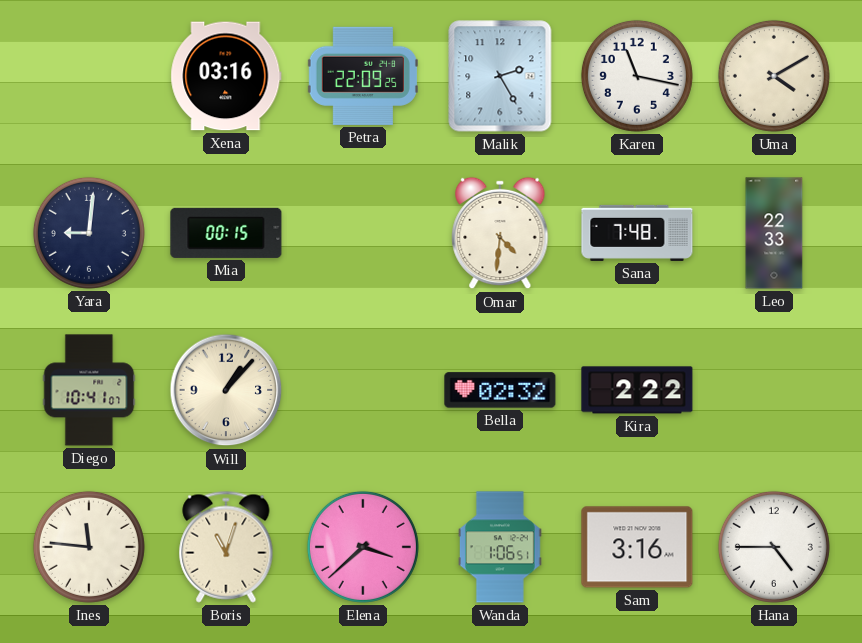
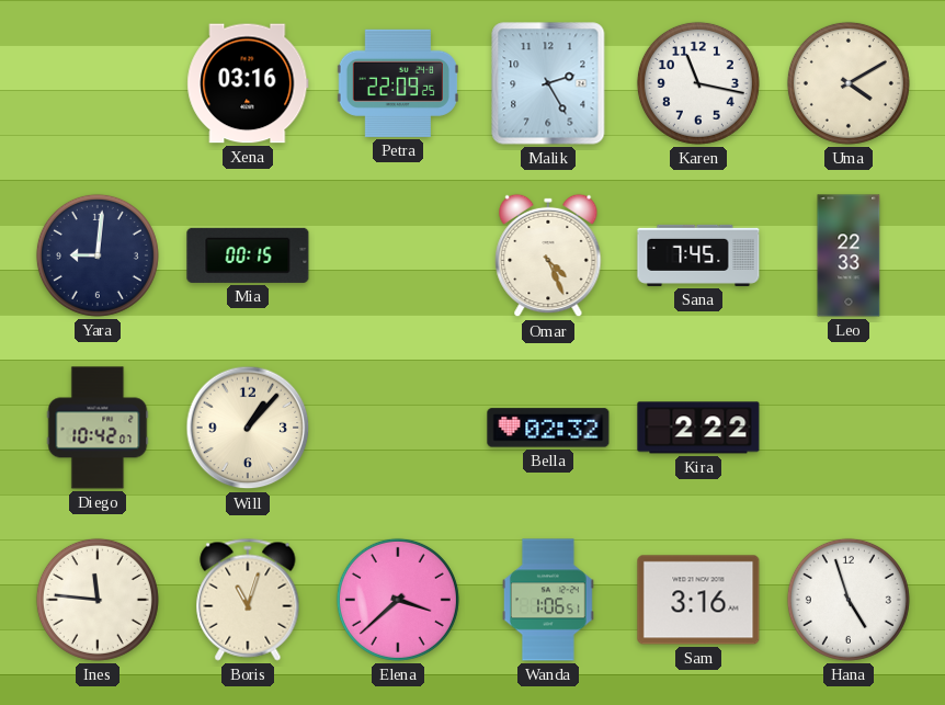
Omar: 4:31 -> 4:26 (548, 255)
Sana: 7:48 -> 7:45 (698, 255)
Diego: 10:41 -> 10:42 (98, 428)
Hana: 4:45 -> 4:57 (849, 600)
